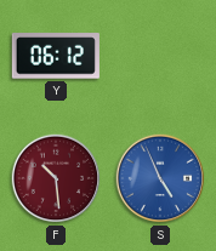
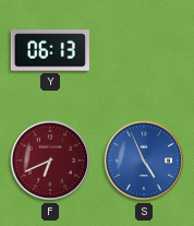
Y: 06:12 -> 06:13 (50, 50)
F: 10:29 -> 6:41 (50, 160)
